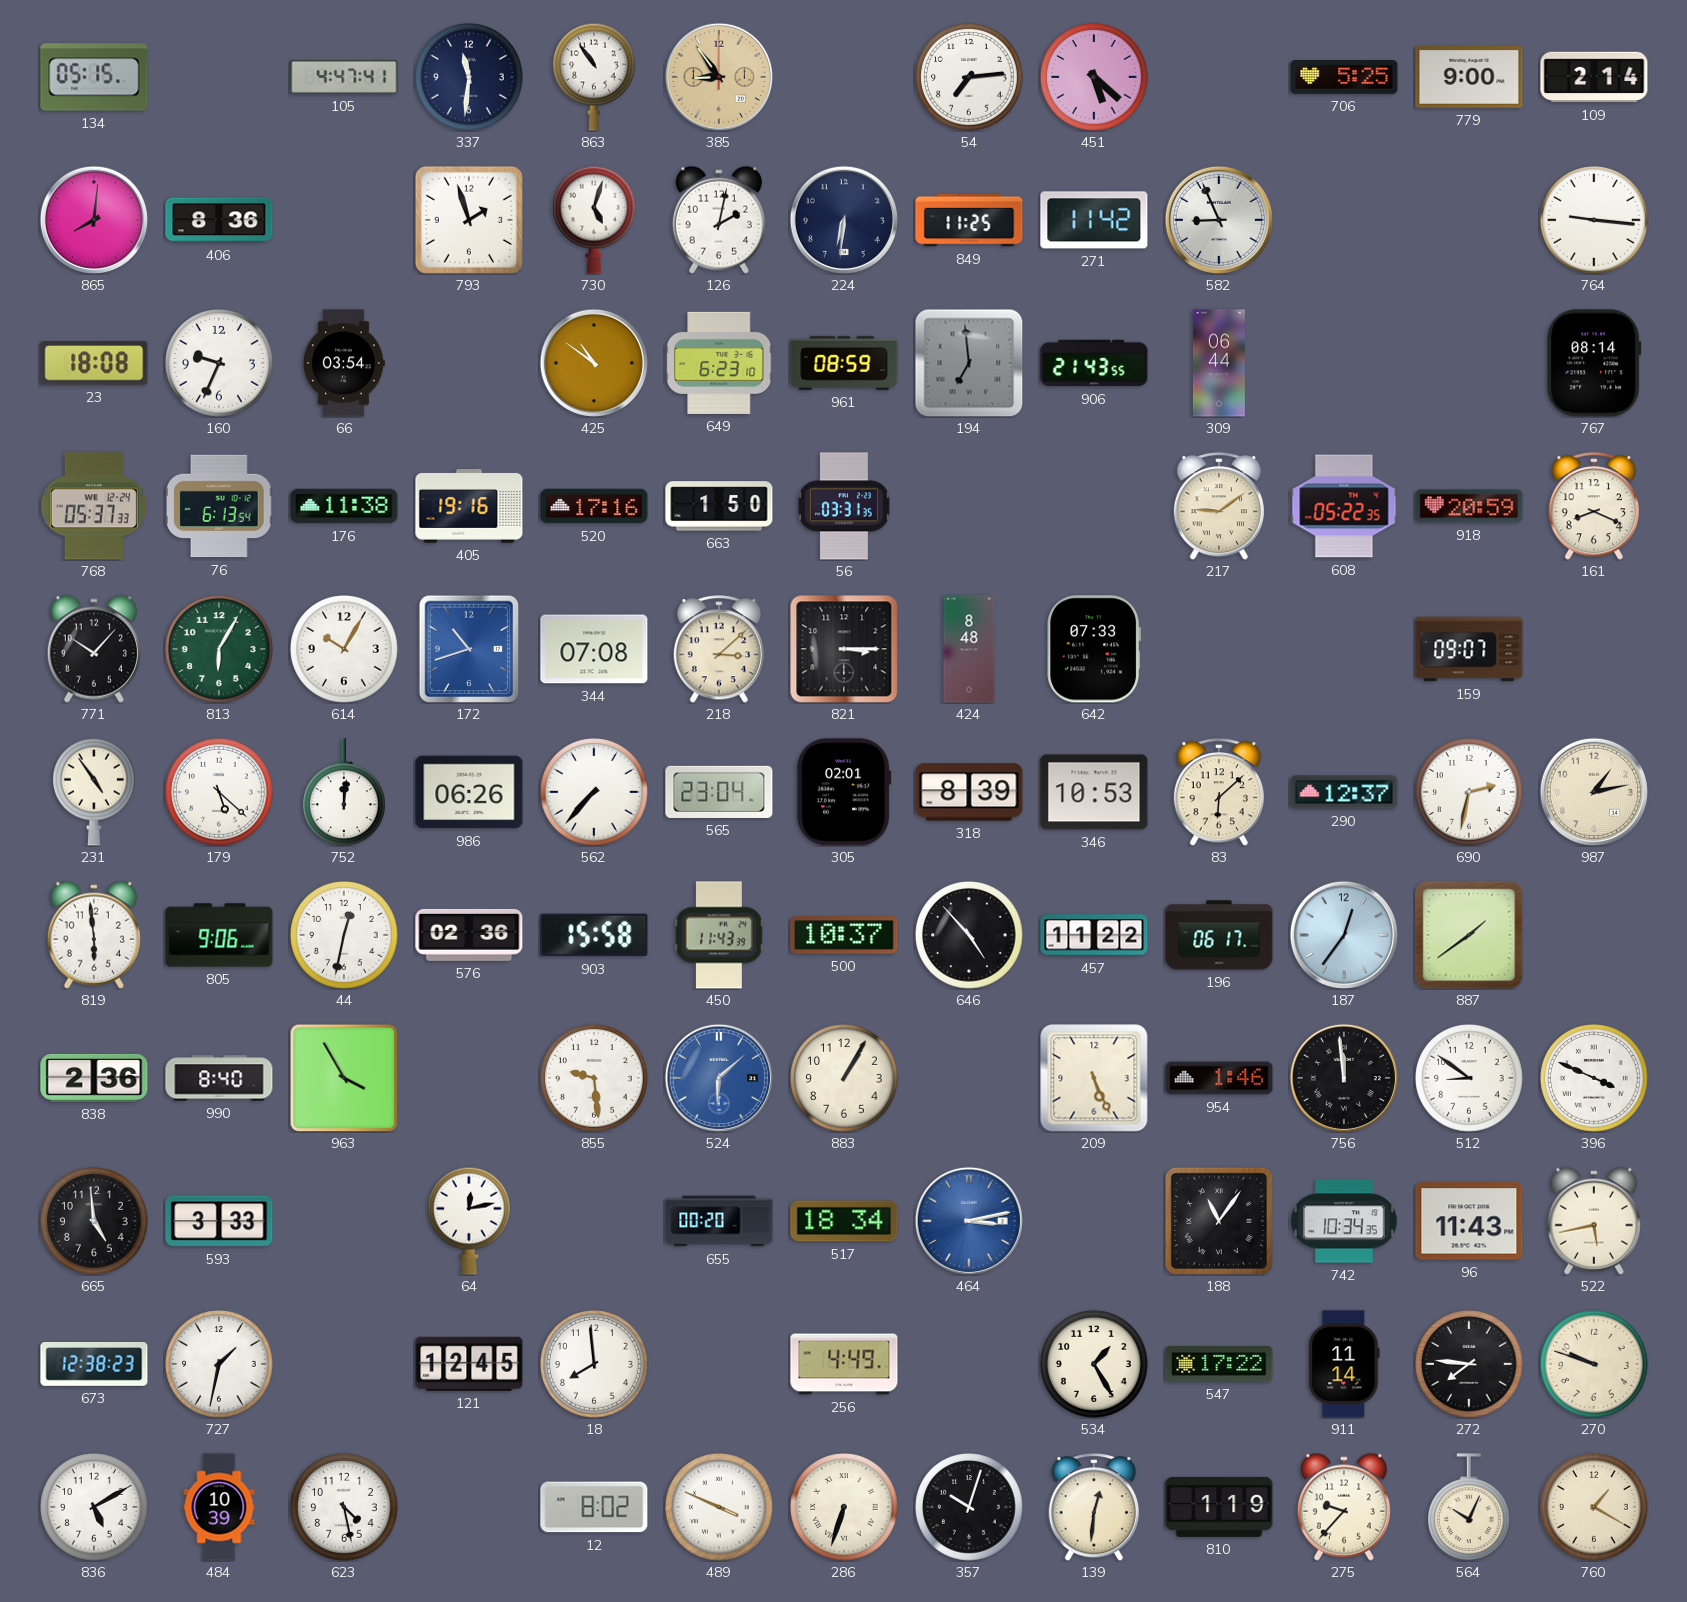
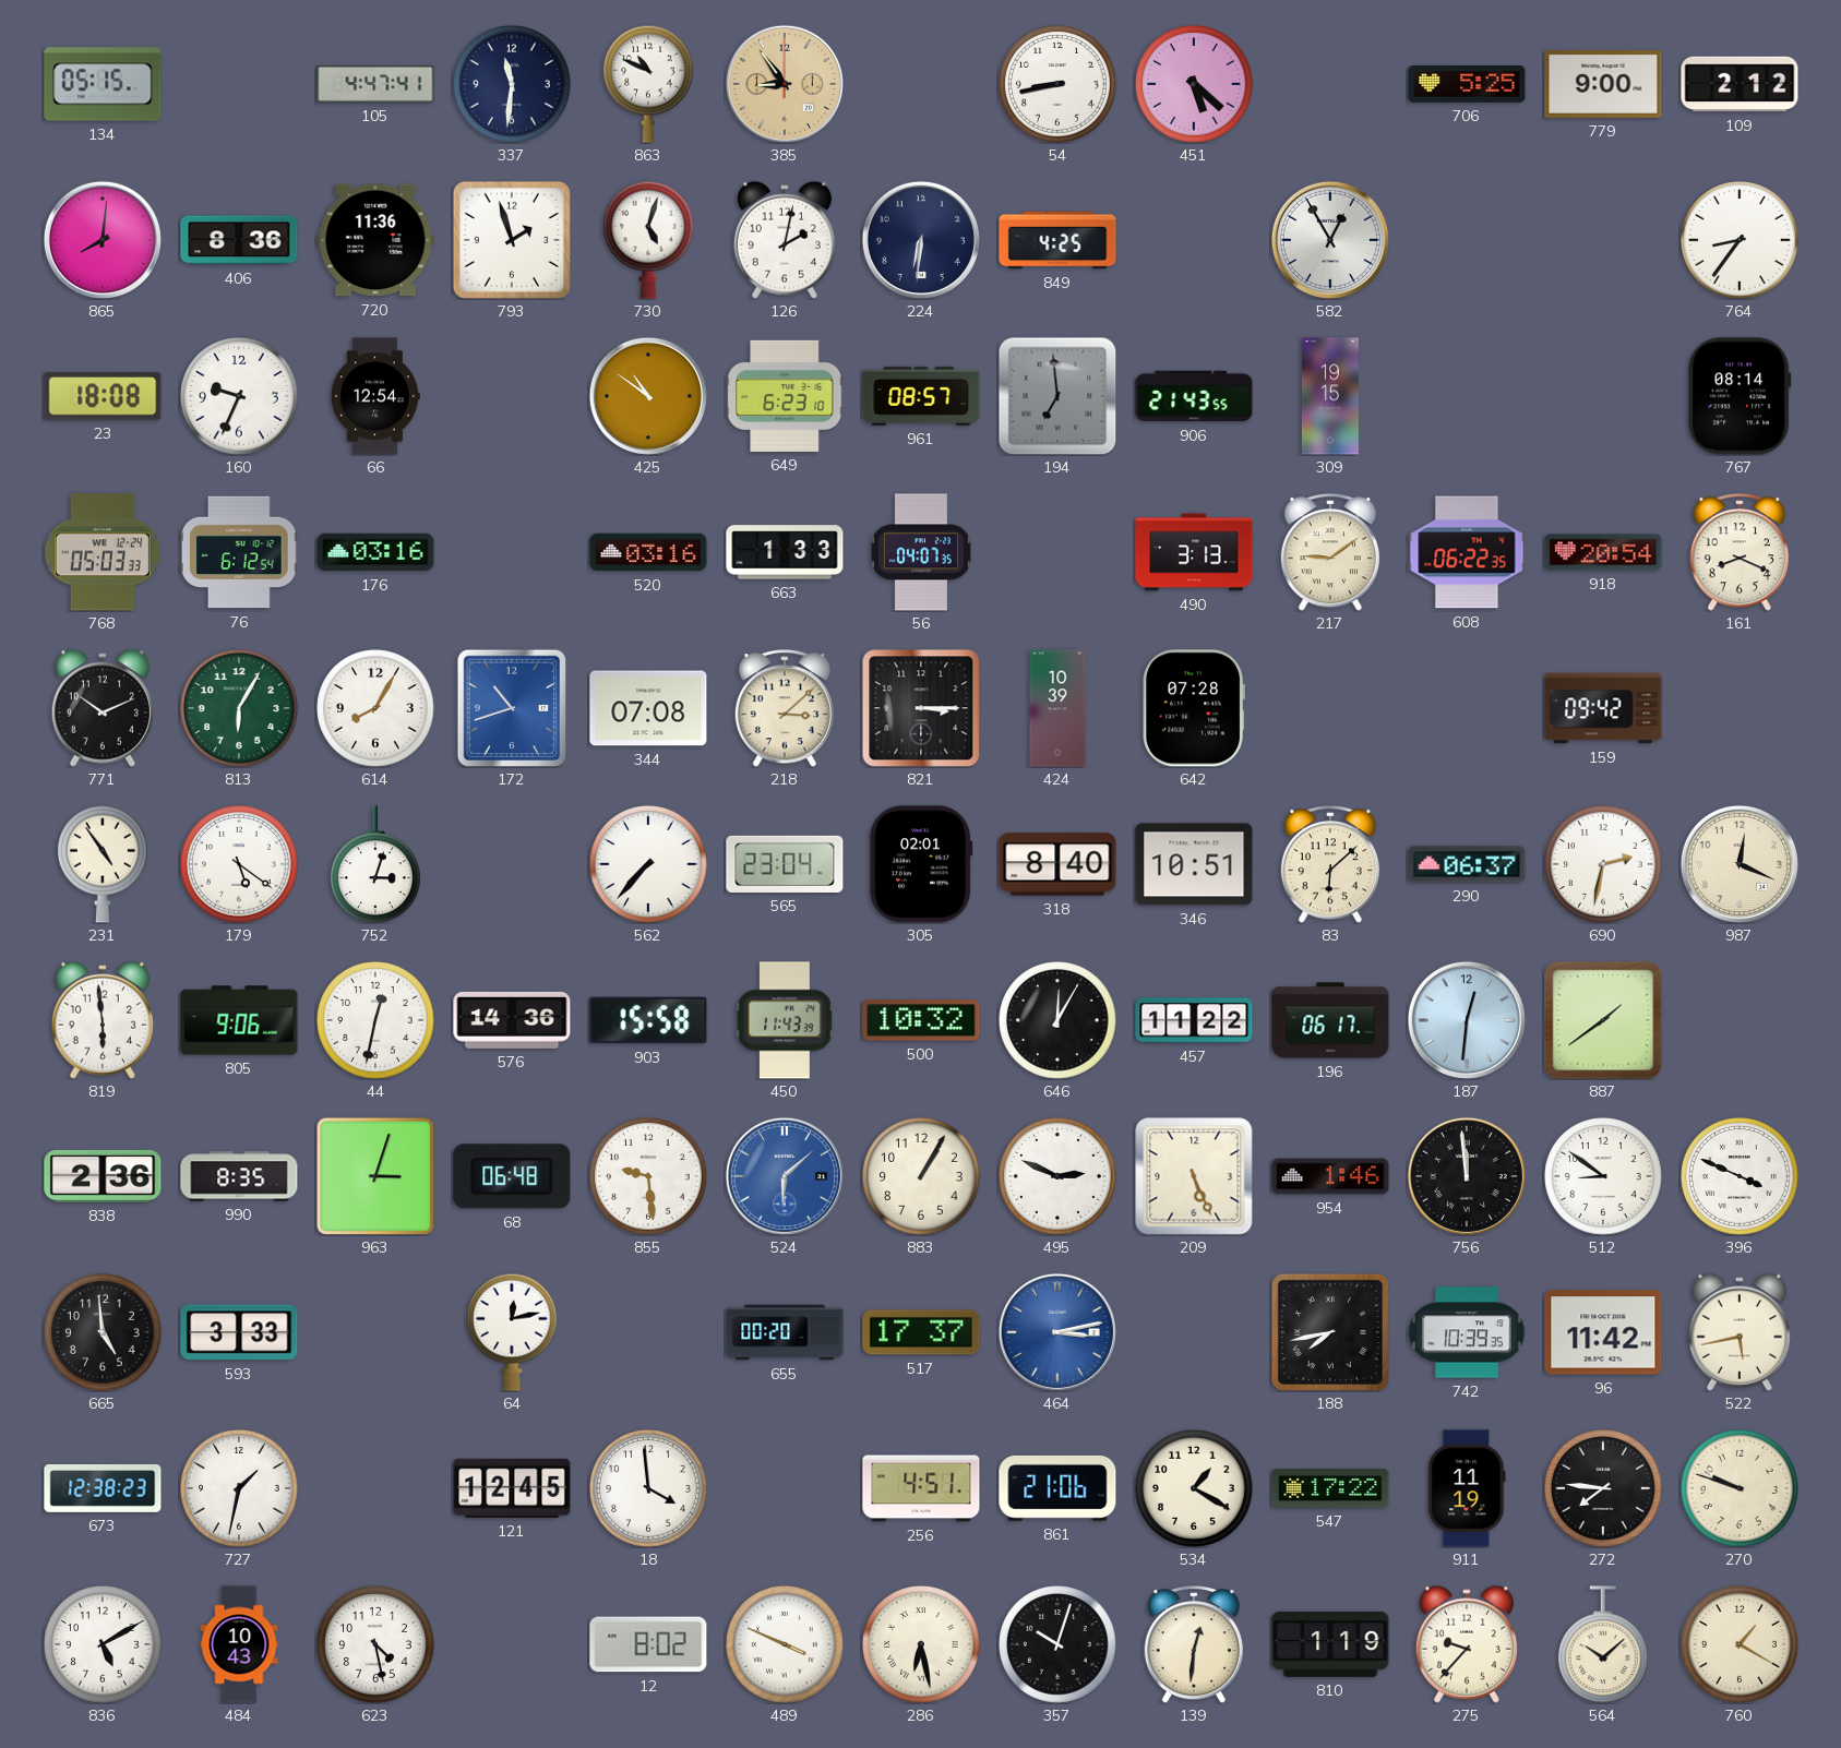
863: 10:54 -> 10:49 (649, 84)
54: 7:14 -> 8:43 (1057, 84)
109: 2:14 -> 2:12 (1740, 84)
720: none -> 11:36 (375, 240)
849: 11:25 -> 4:25 (1057, 240)
271: 11:42 -> none (1094, 220)
582: 8:56 -> 12:55 (1330, 240)
764: 9:16 -> 8:36 (1740, 240)
66: 03:54 -> 12:54 (375, 396)
961: 08:59 -> 08:57 (921, 396)
309: 06:44 -> 19:15 (1330, 396)
768: 05:37 -> 05:03 (103, 552)
76: 6:13 -> 6:12 (239, 552)
176: 11:38 -> 03:16 (375, 552)
405: 19:16 -> none (469, 506)
520: 17:16 -> 03:16 (648, 552)
663: 1:50 -> 1:33 (785, 552)
56: 03:31 -> 04:07 (921, 552)
490: none -> 3:13 (1194, 552)
608: 05:22 -> 06:22 (1467, 552)
918: 20:59 -> 20:54 (1603, 552)
771: 10:07 -> 10:11 (103, 708)
614: 10:05 -> 8:05 (375, 708)
424: 8:48 -> 10:39 (1057, 708)
642: 07:33 -> 07:28 (1193, 708)
159: 09:07 -> 09:42 (1603, 708)
179: 5:22 -> 5:21 (239, 864)
752: 12:01 -> 3:03 (376, 864)
986: 06:26 -> none (469, 792)
318: 8:39 -> 8:40 (1057, 864)
346: 10:53 -> 10:51 (1194, 864)
290: 12:37 -> 06:37 (1467, 864)
987: 1:13 -> 12:19 (1740, 864)
576: 02:36 -> 14:36 (512, 1020)
500: 10:37 -> 10:32 (921, 1020)
646: 4:53 -> 12:05 (1057, 1020)
187: 12:36 -> 12:31 (1467, 1020)
990: 8:40 -> 8:35 (239, 1176)
963: 3:55 -> 3:03 (375, 1176)
68: none -> 06:48 (512, 1176)
495: none -> 2:49 (1057, 1176)
517: 18:34 -> 17:37 (921, 1332)
188: 11:06 -> 7:43 (1330, 1332)
742: 10:34 -> 10:39 (1467, 1332)
96: 11:43 -> 11:42 (1603, 1332)
18: 7:59 -> 3:59 (648, 1488)
256: 4:49 -> 4:51 (921, 1488)
861: none -> 21:06 (1057, 1488)
534: 1:25 -> 1:20 (1194, 1488)
911: 11:14 -> 11:19 (1467, 1488)
484: 10:39 -> 10:43 (239, 1644)
286: 6:33 -> 6:28 (921, 1644)
564: 10:04 -> 10:08 (1604, 1644)
